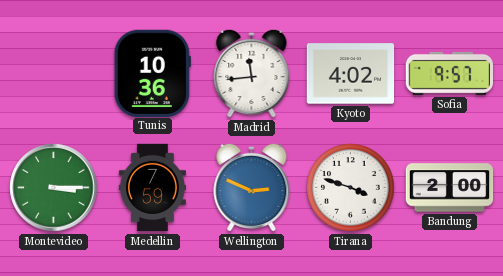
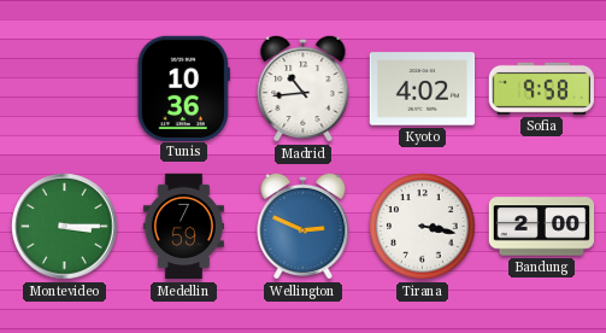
Madrid: 11:44 -> 10:44 (304, 88)
Sofia: 9:57 -> 9:58 (541, 88)
Tirana: 3:48 -> 3:17 (423, 227)
